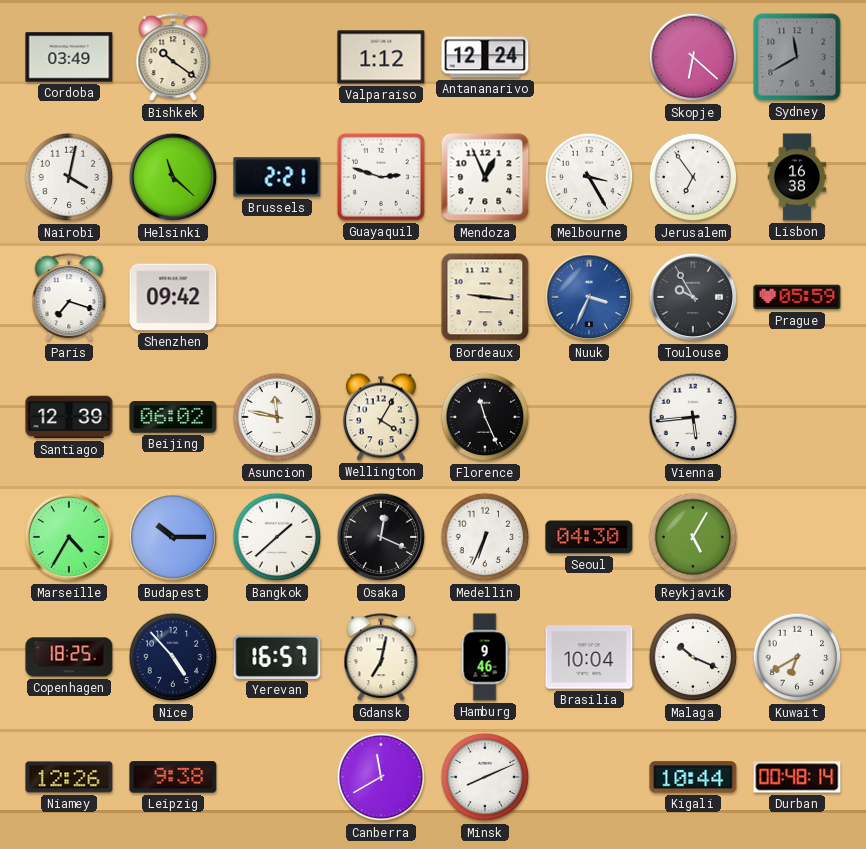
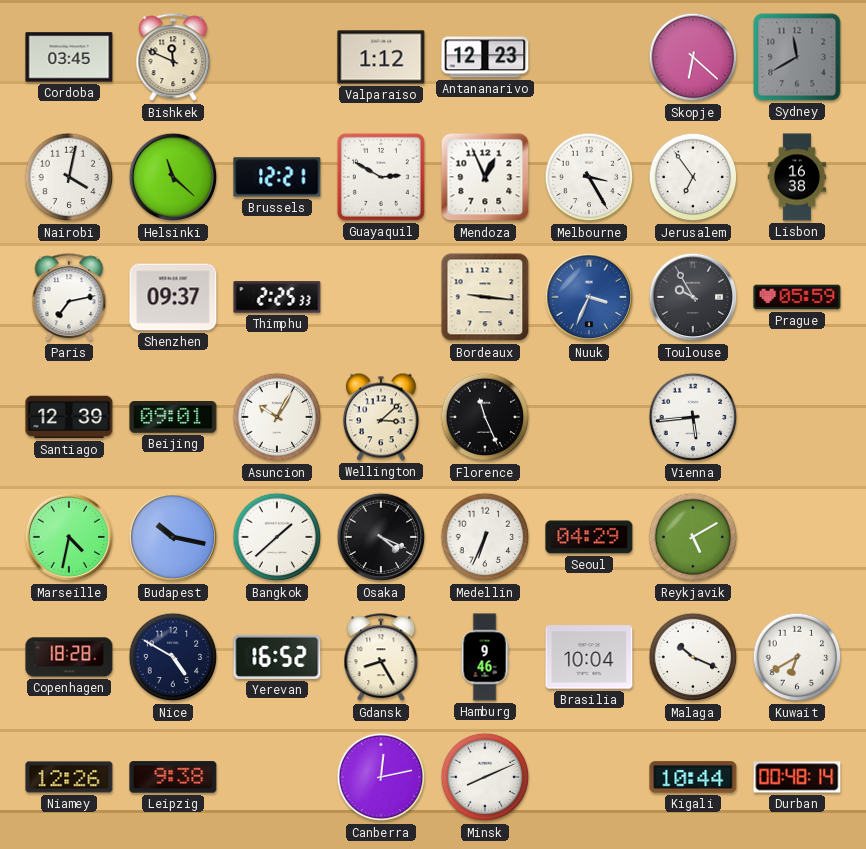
Cordoba: 03:49 -> 03:45 (69, 57)
Bishkek: 10:21 -> 11:49 (173, 58)
Antananarivo: 12:24 -> 12:23 (485, 57)
Brussels: 2:21 -> 12:21 (277, 177)
Guayaquil: 2:48 -> 2:50 (381, 177)
Paris: 7:18 -> 7:13 (69, 298)
Shenzhen: 09:42 -> 09:37 (173, 297)
Thimphu: none -> 2:25 (277, 297)
Beijing: 06:02 -> 09:01 (173, 417)
Asuncion: 11:47 -> 10:05 (277, 417)
Wellington: 4:05 -> 3:08 (381, 417)
Marseille: 4:35 -> 4:32 (69, 537)
Budapest: 10:15 -> 10:17 (173, 537)
Osaka: 12:19 -> 4:19 (381, 537)
Seoul: 04:30 -> 04:29 (589, 537)
Reykjavik: 5:05 -> 5:10 (693, 537)
Copenhagen: 18:25 -> 18:28 (69, 657)
Nice: 4:53 -> 4:50 (173, 657)
Yerevan: 16:57 -> 16:52 (277, 657)
Gdansk: 7:02 -> 8:25 (381, 658)
Canberra: 11:40 -> 12:13 (381, 777)
